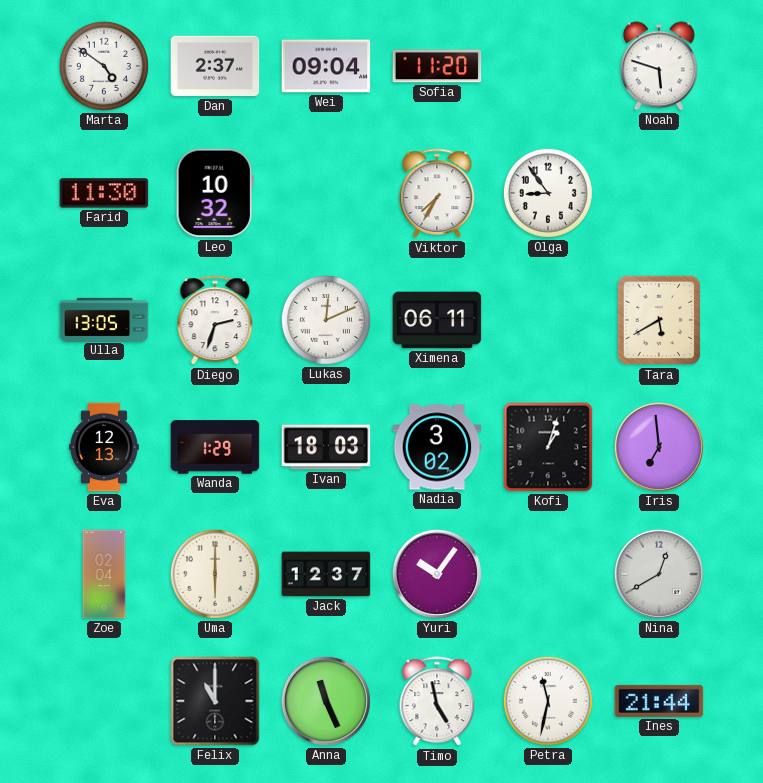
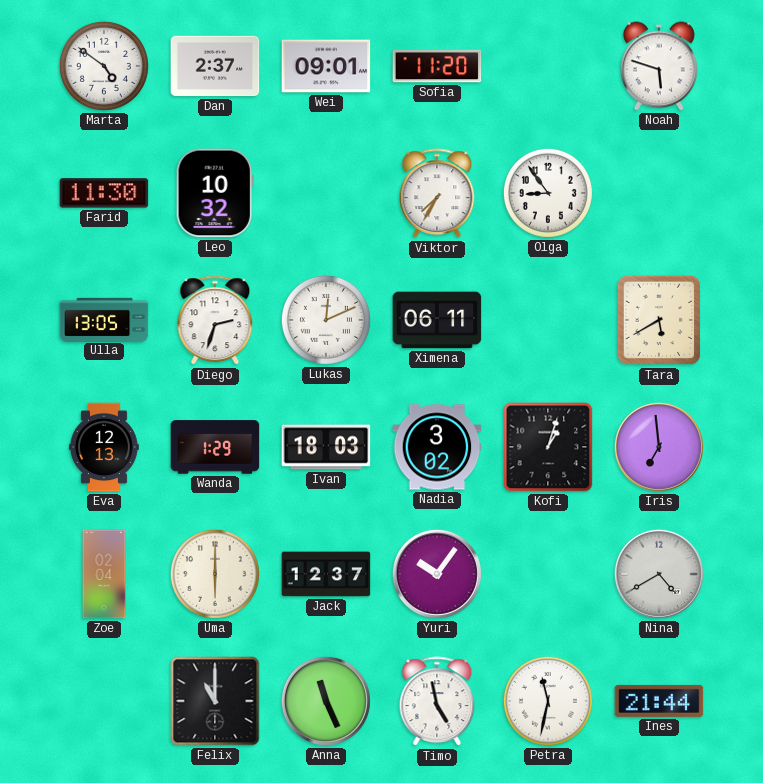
Wei: 09:04 -> 09:01 (326, 66)
Nina: 12:40 -> 4:40 (659, 574)
